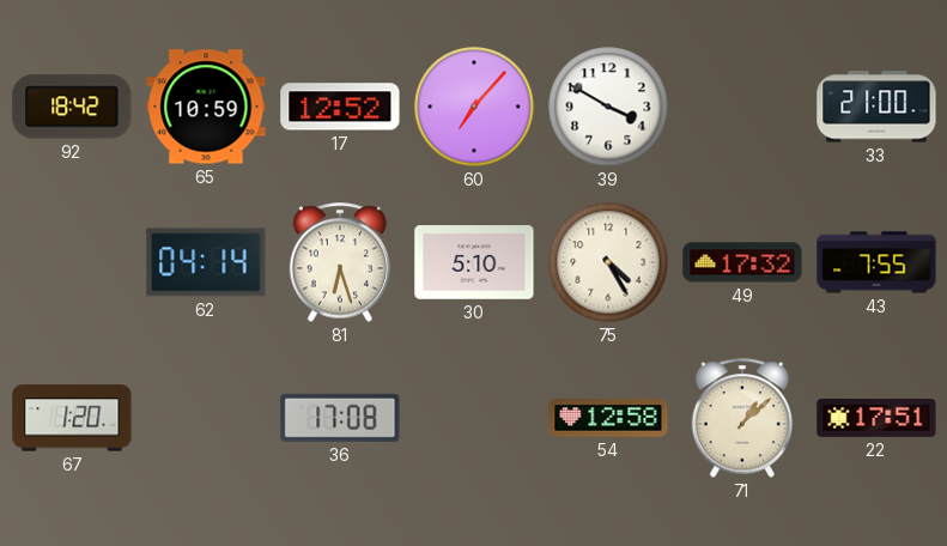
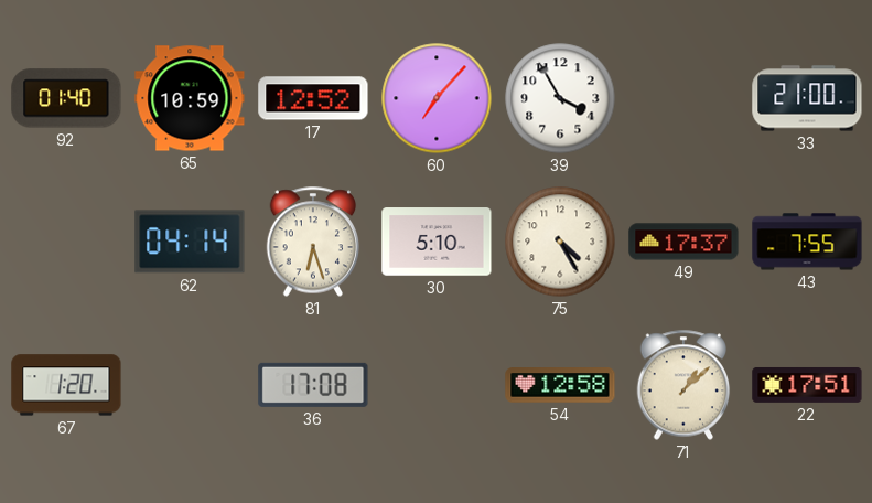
92: 18:42 -> 01:40 (66, 98)
39: 3:50 -> 3:55 (560, 98)
49: 17:32 -> 17:37 (683, 242)
